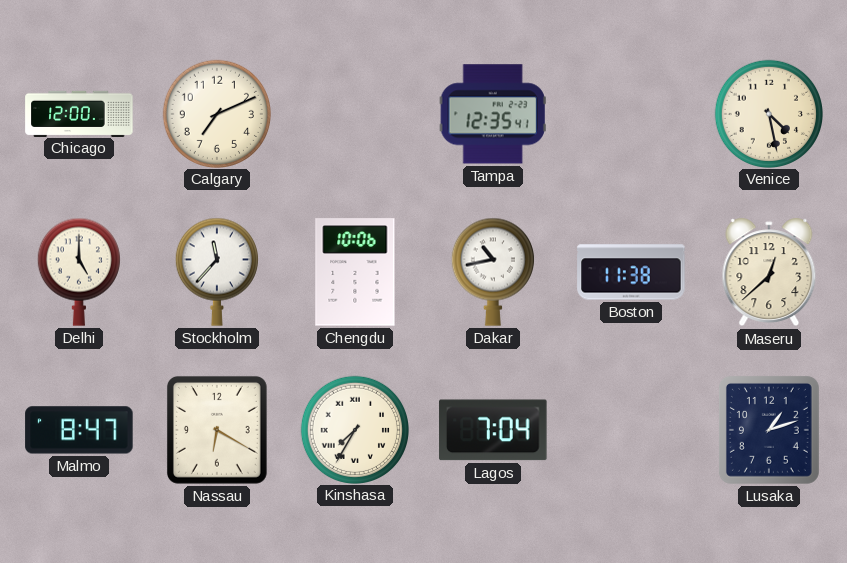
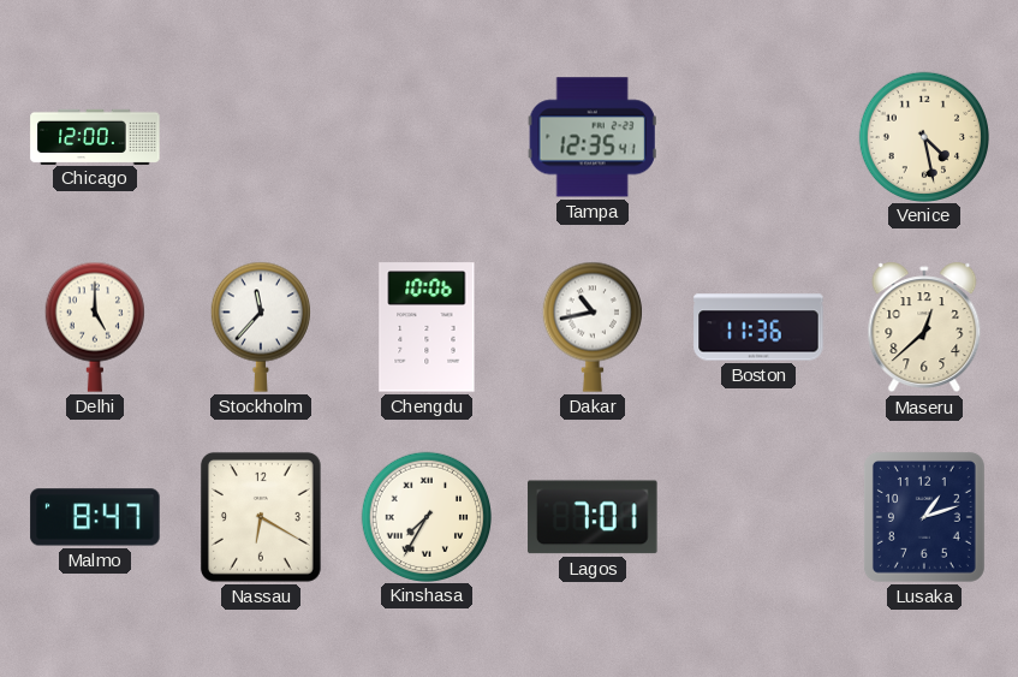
Calgary: 7:11 -> none (216, 113)
Boston: 11:38 -> 11:36 (758, 327)
Lagos: 7:04 -> 7:01 (593, 517)
